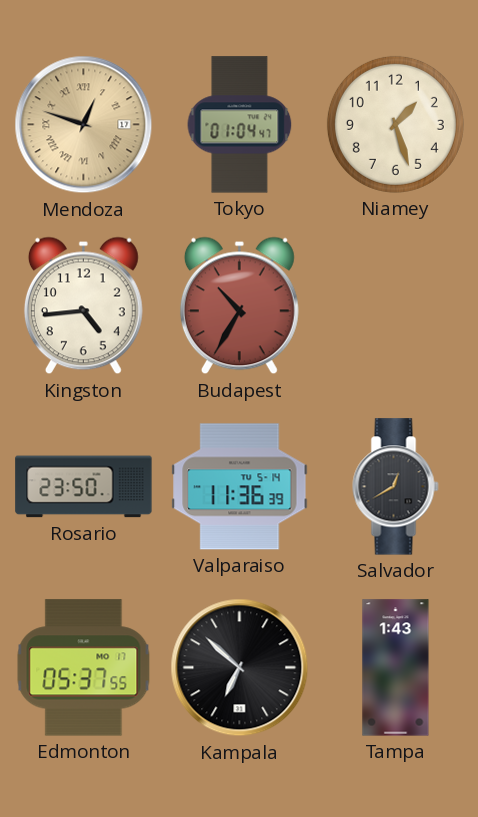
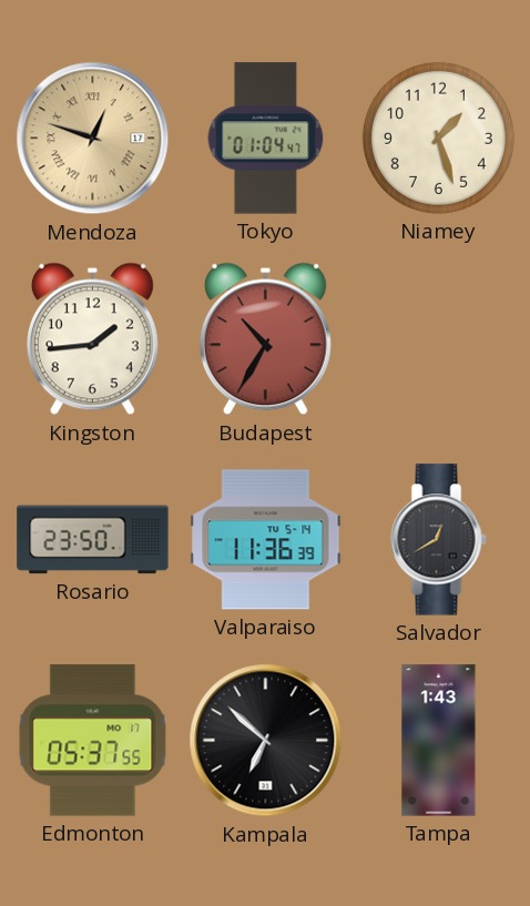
Kingston: 4:44 -> 1:44 (92, 339)
